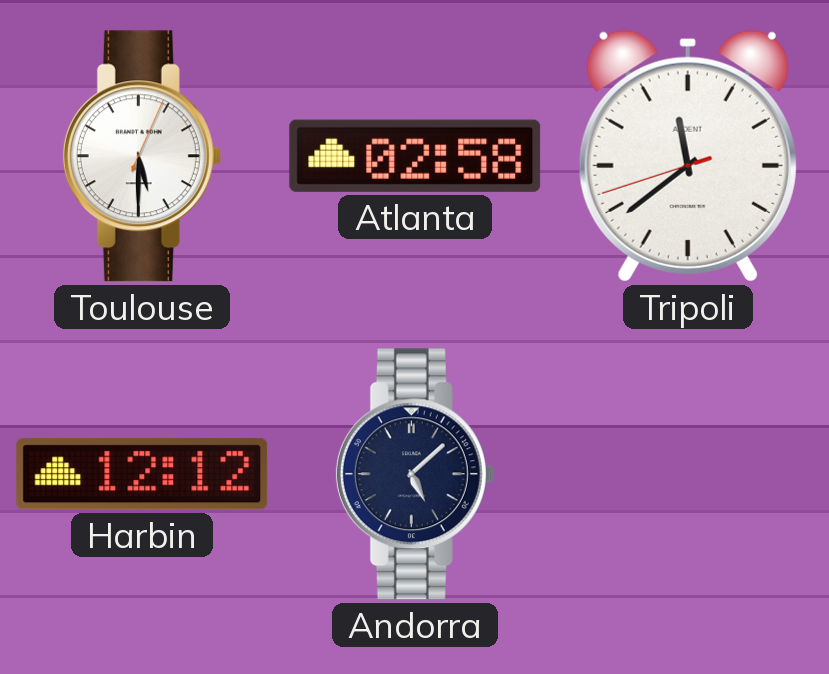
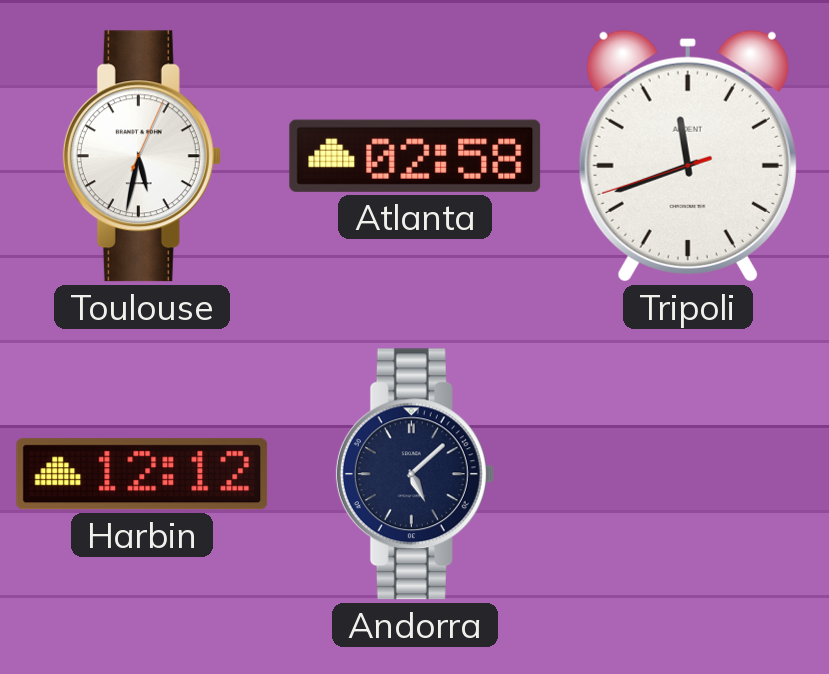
Toulouse: 5:30 -> 5:32 (142, 156)
Tripoli: 11:38 -> 11:41 (688, 156)
